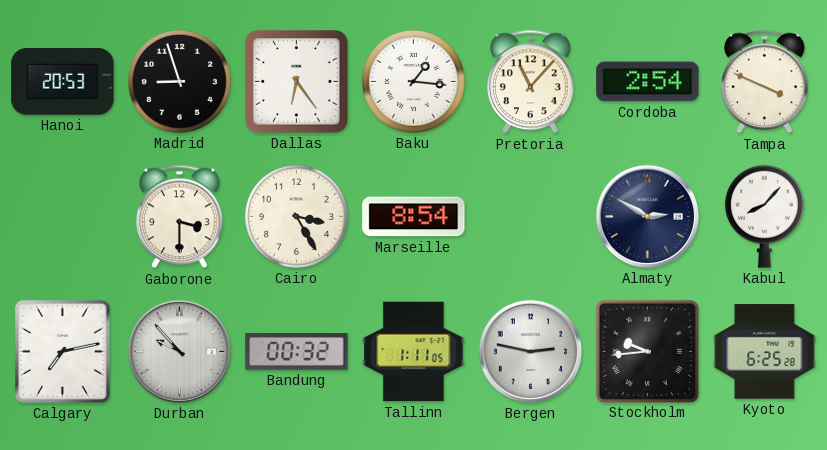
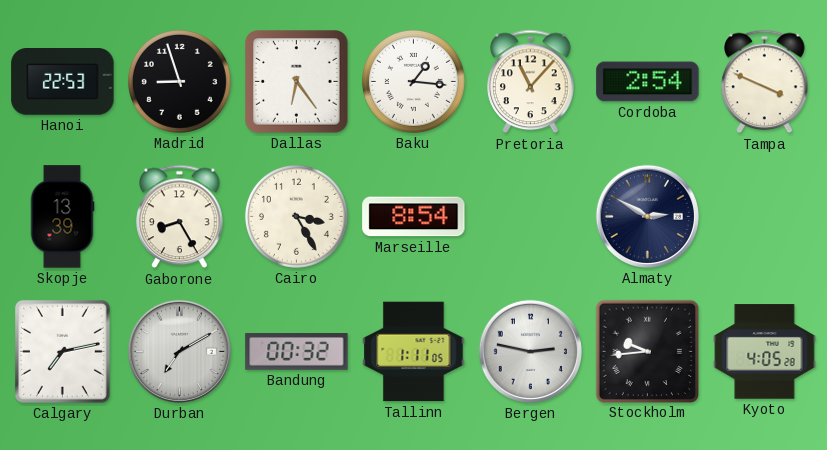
Hanoi: 20:53 -> 22:53 (63, 82)
Skopje: none -> 13:39 (62, 217)
Gaborone: 3:30 -> 8:25 (180, 217)
Kabul: 8:07 -> none (764, 216)
Durban: 9:53 -> 7:10 (179, 351)
Kyoto: 6:25 -> 4:05 (765, 352)
